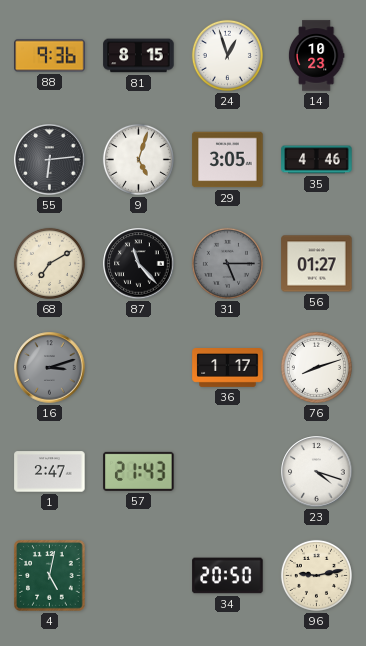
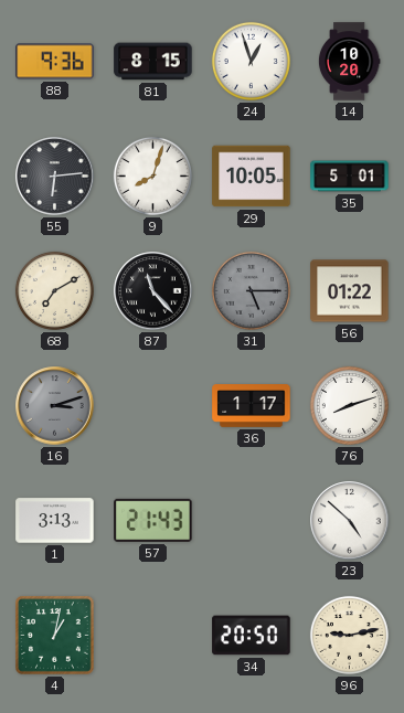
14: 10:23 -> 10:20 (349, 62)
9: 5:03 -> 8:03 (152, 175)
29: 3:05 -> 10:05 (252, 177)
35: 4:46 -> 5:01 (350, 177)
56: 01:27 -> 01:22 (350, 291)
1: 2:47 -> 3:13 (55, 521)
23: 4:18 -> 4:52 (350, 521)
4: 5:02 -> 1:02 (55, 636)
